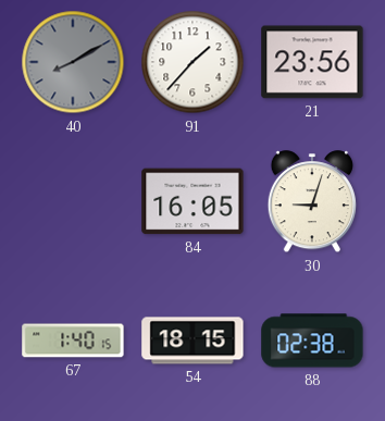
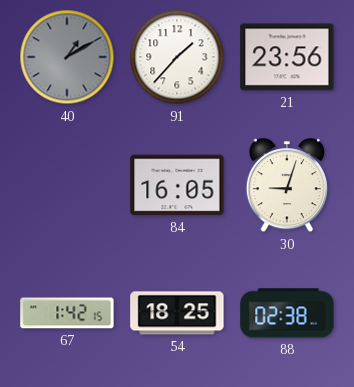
40: 8:10 -> 1:10 (67, 57)
67: 1:40 -> 1:42 (67, 313)
54: 18:15 -> 18:25 (177, 313)
